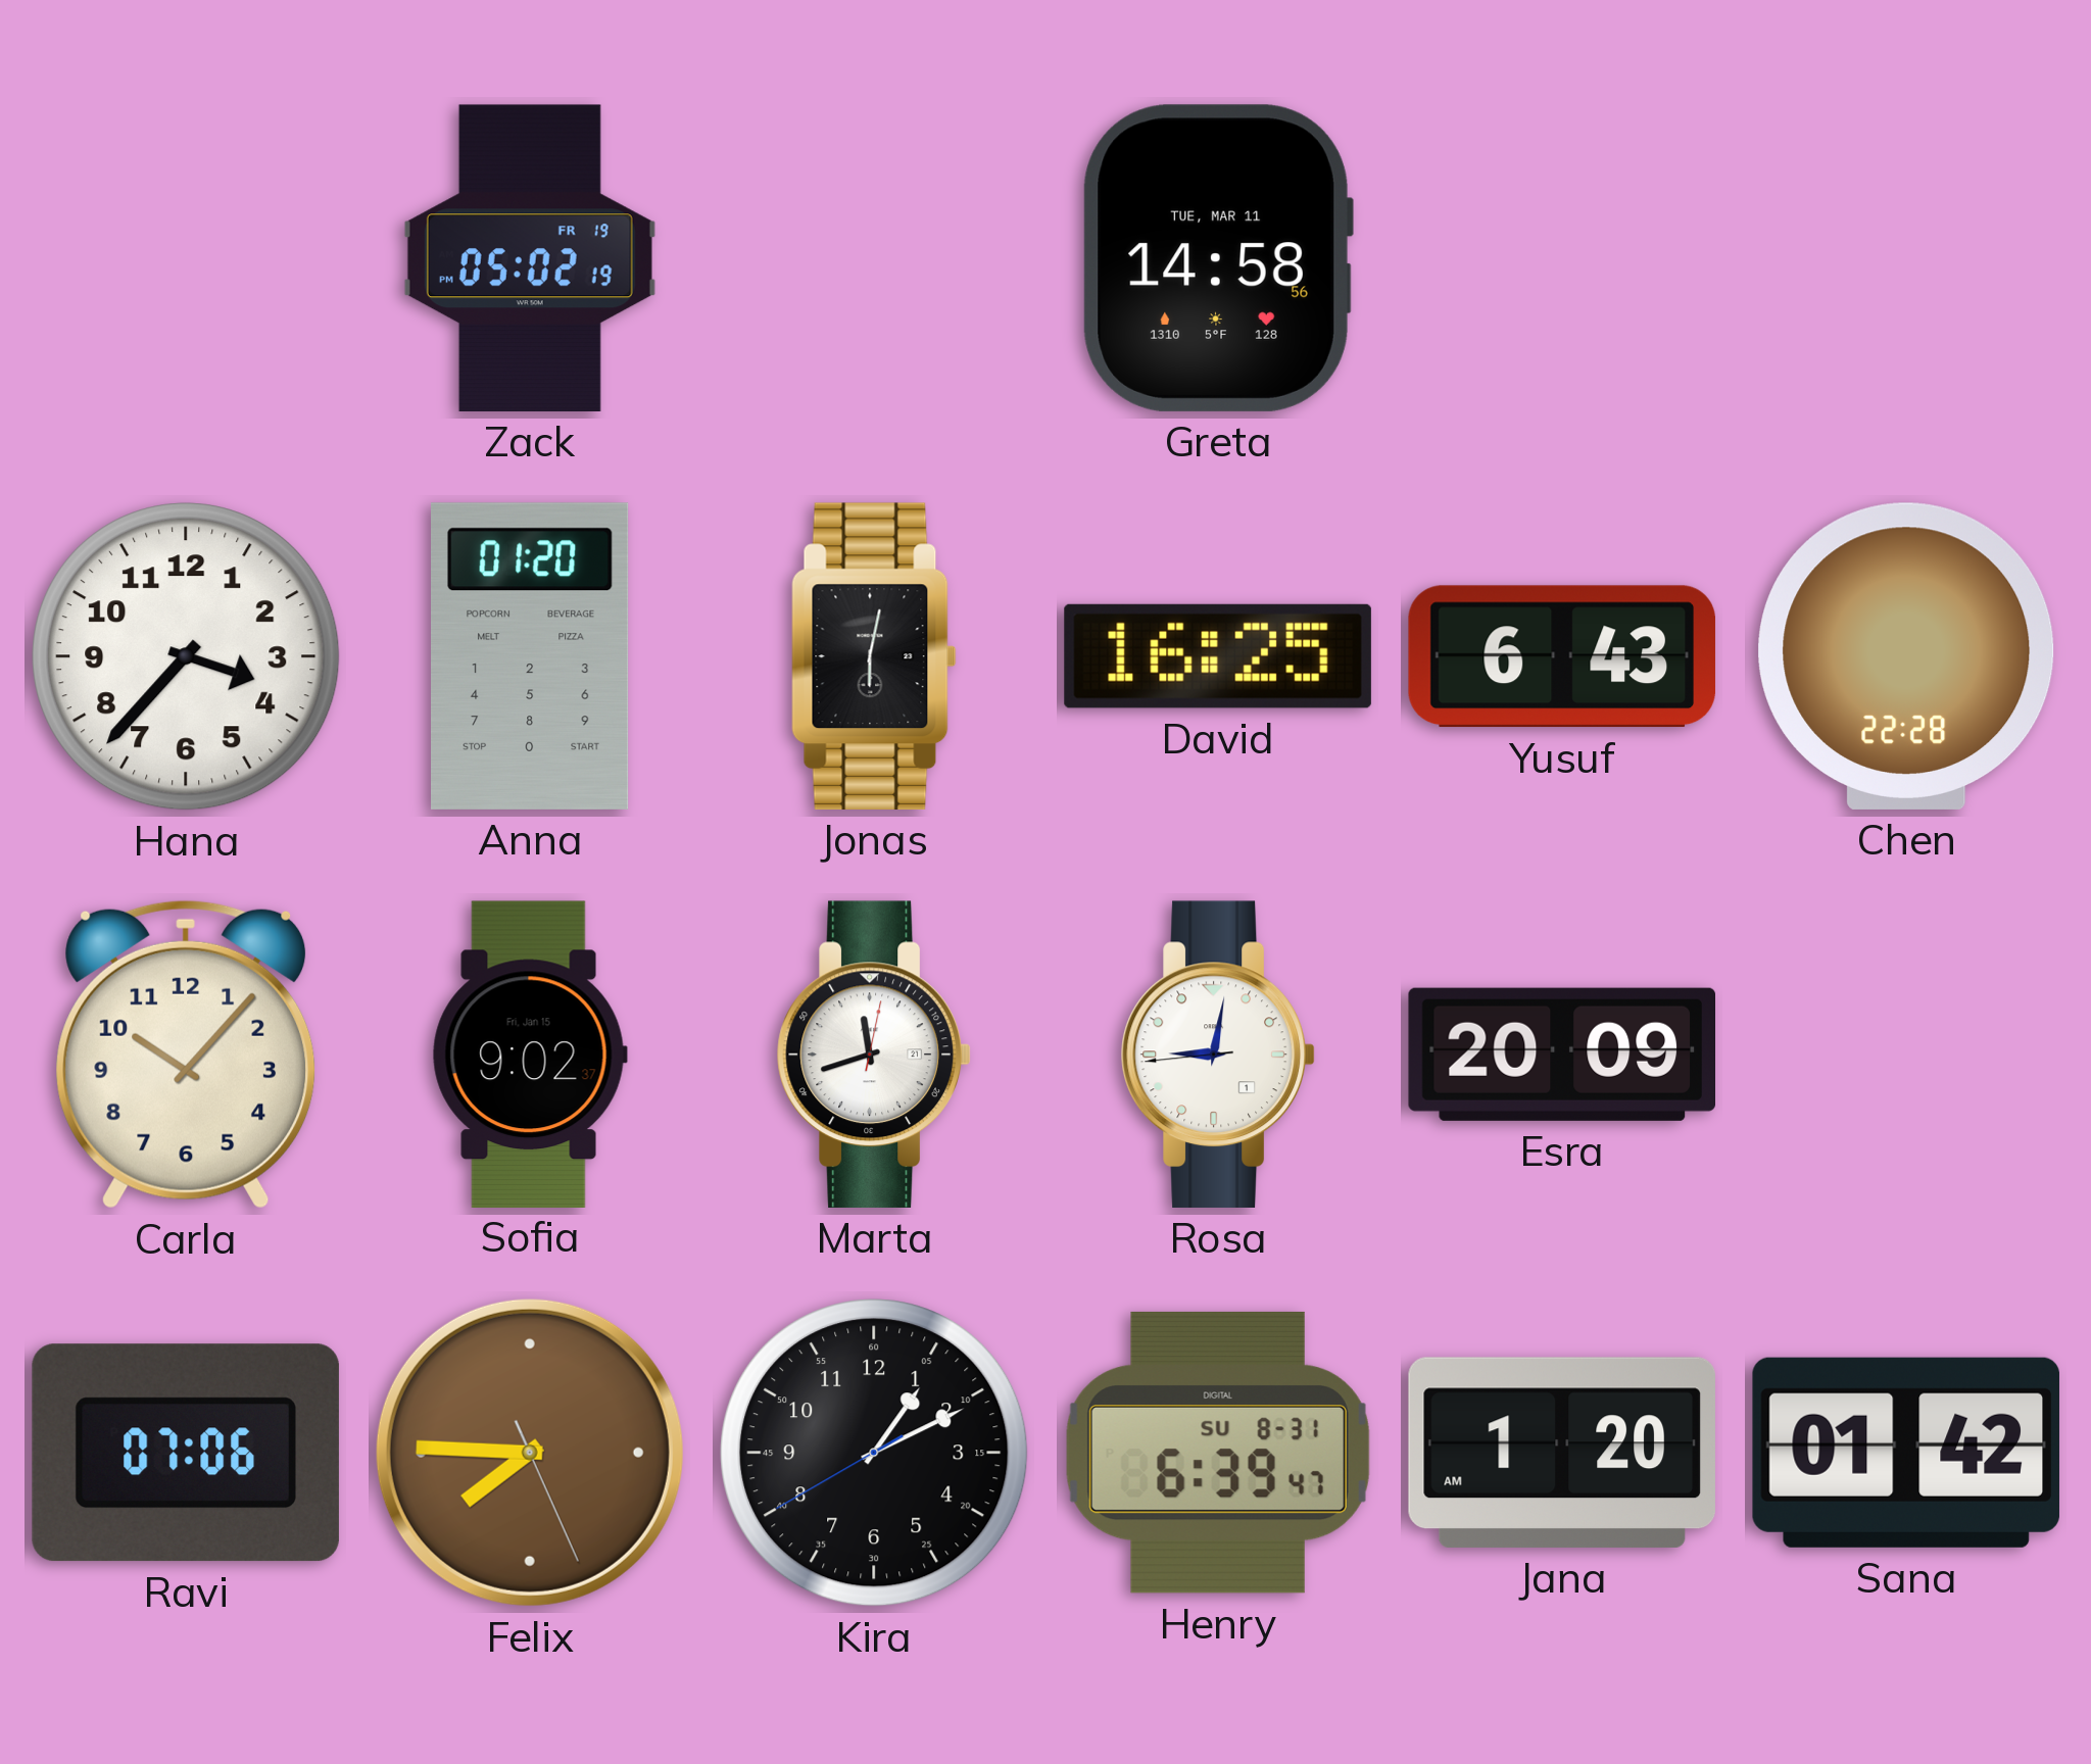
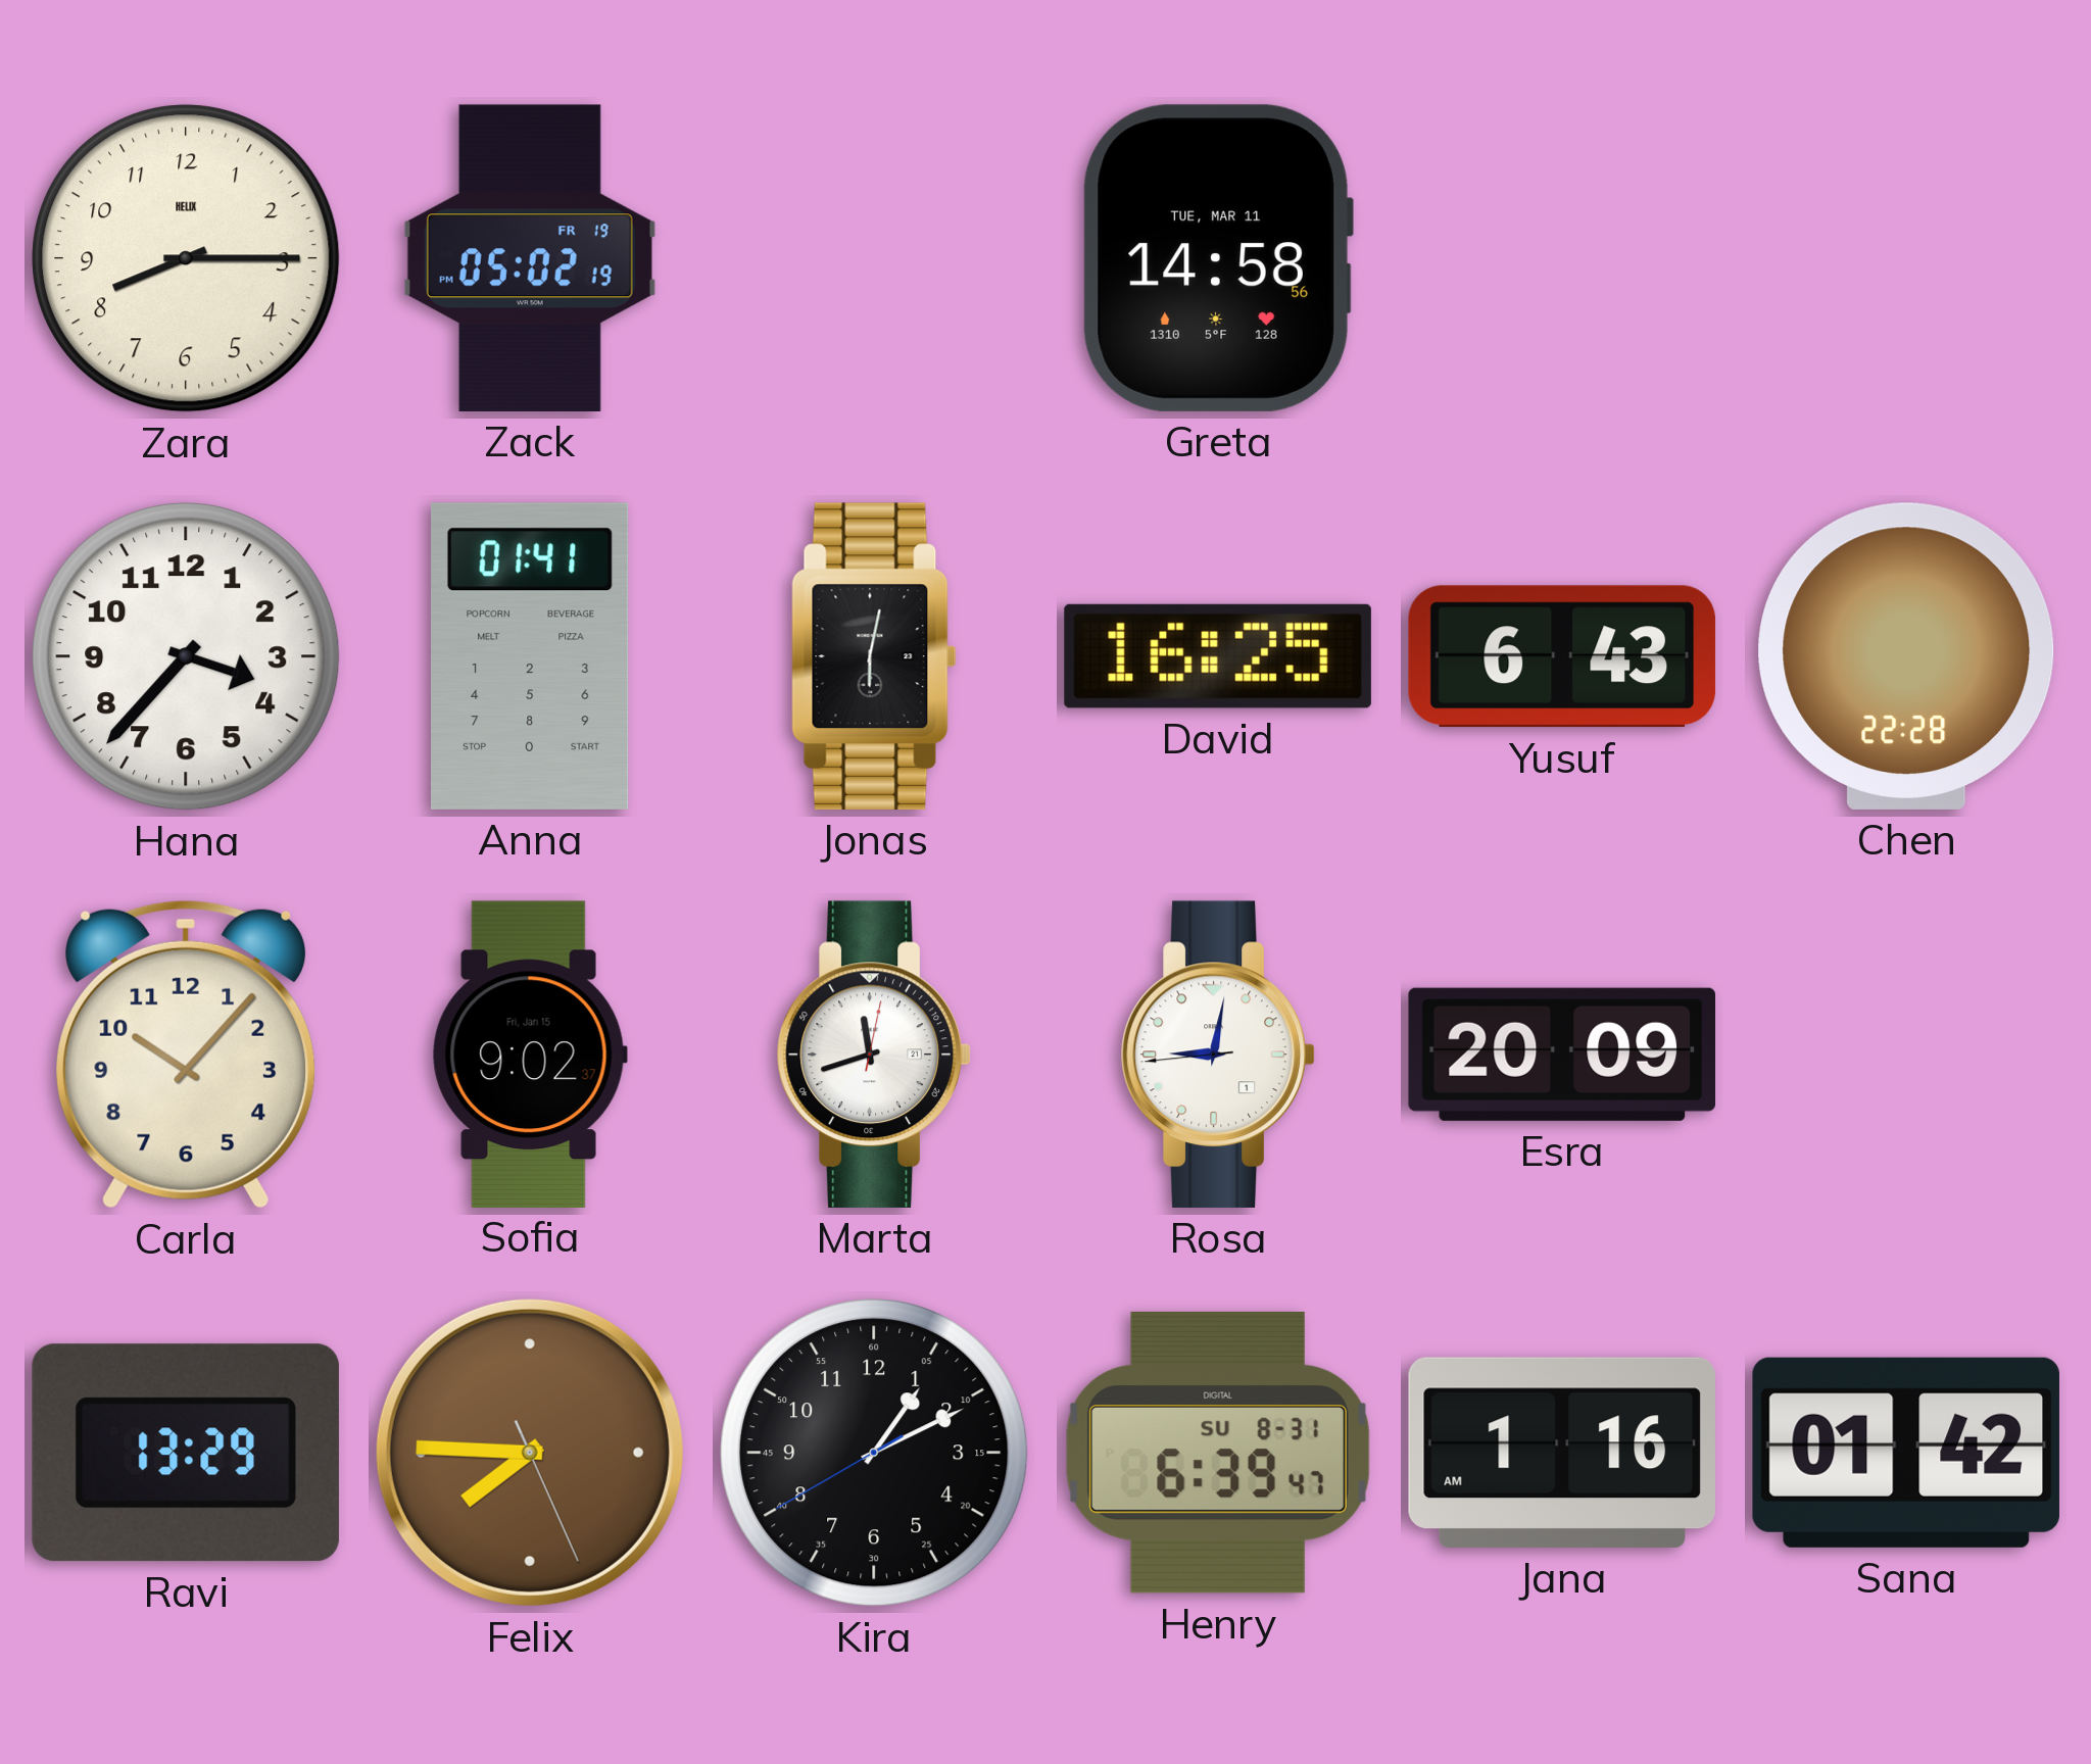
Zara: none -> 8:15 (186, 258)
Anna: 01:20 -> 01:41 (530, 656)
Ravi: 07:06 -> 13:29 (186, 1453)
Jana: 1:20 -> 1:16 (1562, 1453)
